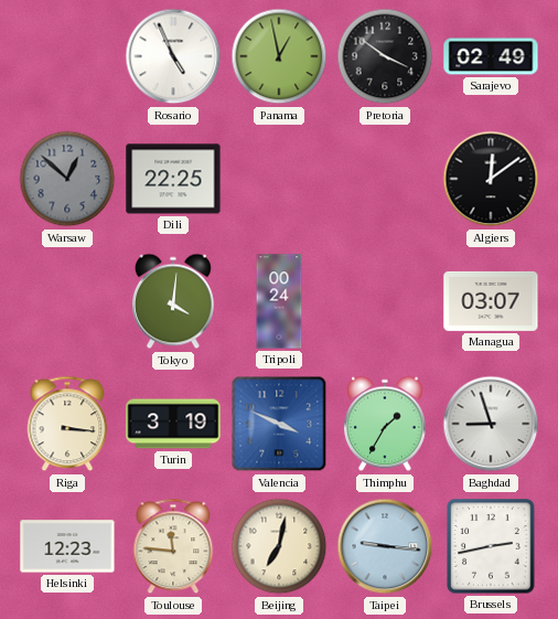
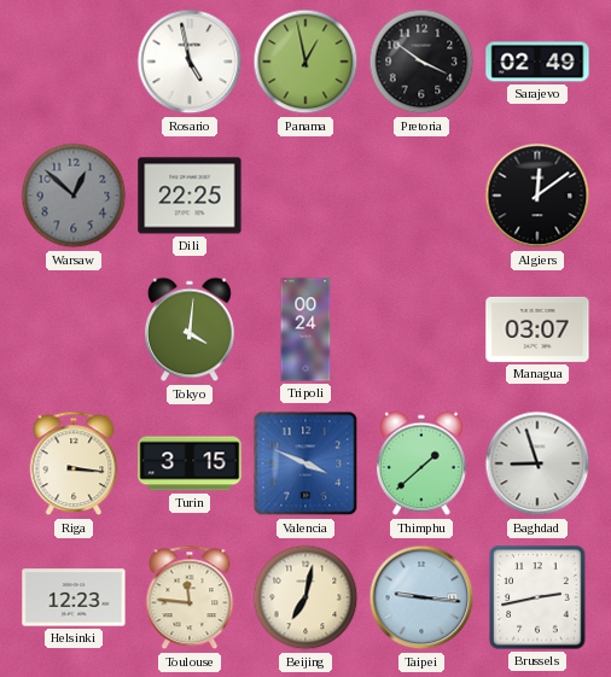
Rosario: 4:56 -> 4:58 (190, 62)
Turin: 3:19 -> 3:15 (190, 463)
Thimphu: 1:35 -> 1:38 (423, 463)
